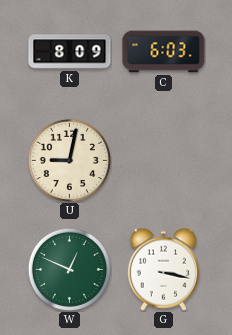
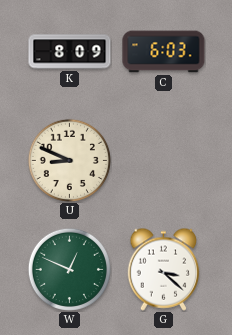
U: 9:02 -> 8:49 (69, 160)
G: 3:17 -> 3:22 (164, 269)
